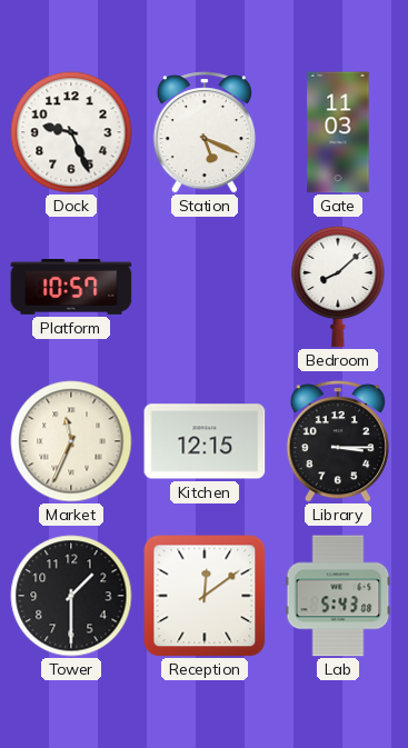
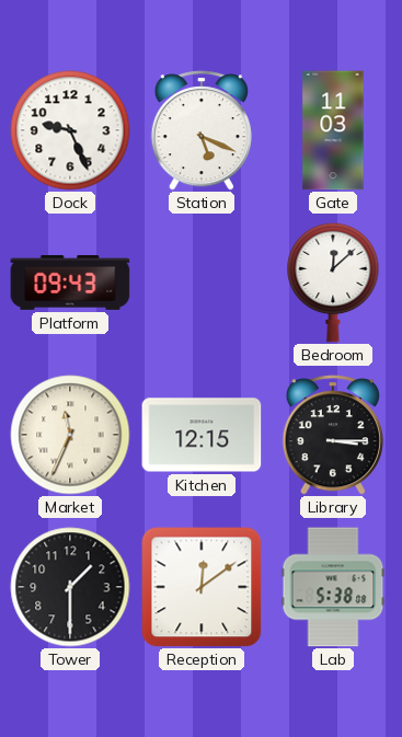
Platform: 10:57 -> 09:43 (70, 283)
Bedroom: 8:08 -> 12:08 (333, 283)
Lab: 5:43 -> 5:38 (333, 587)
